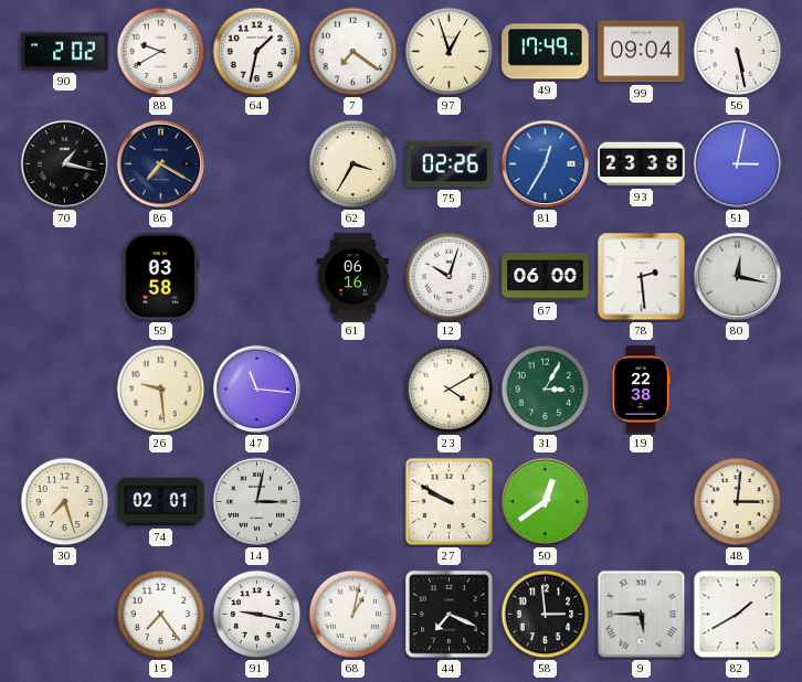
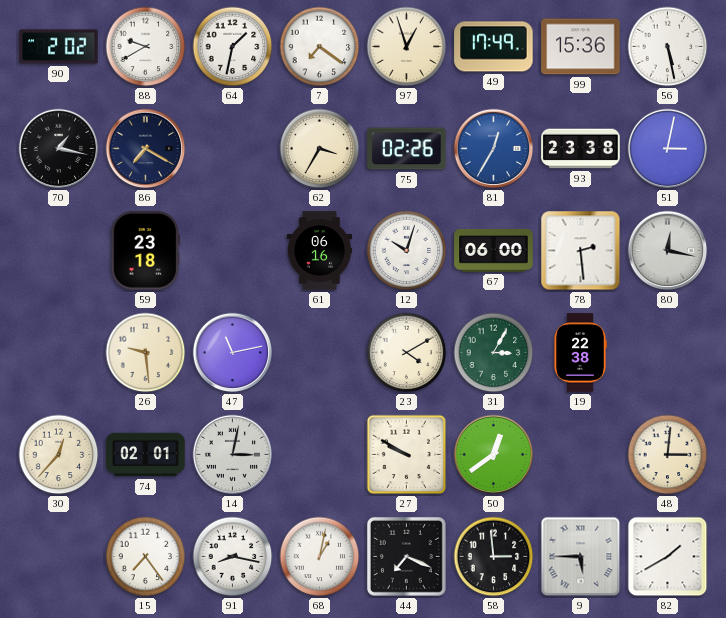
99: 09:04 -> 15:36 (581, 47)
59: 03:58 -> 23:18 (146, 251)
47: 11:16 -> 11:13 (233, 353)
30: 7:27 -> 12:37 (59, 455)
91: 9:17 -> 8:17 (233, 557)
